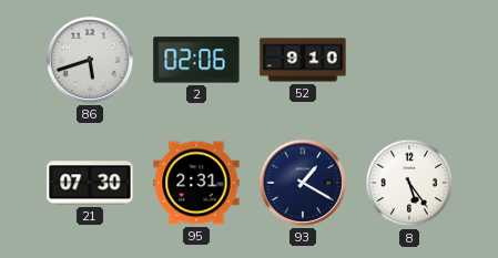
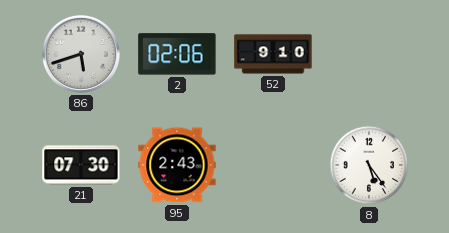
95: 2:31 -> 2:43 (177, 165)
93: 1:20 -> none (303, 183)
